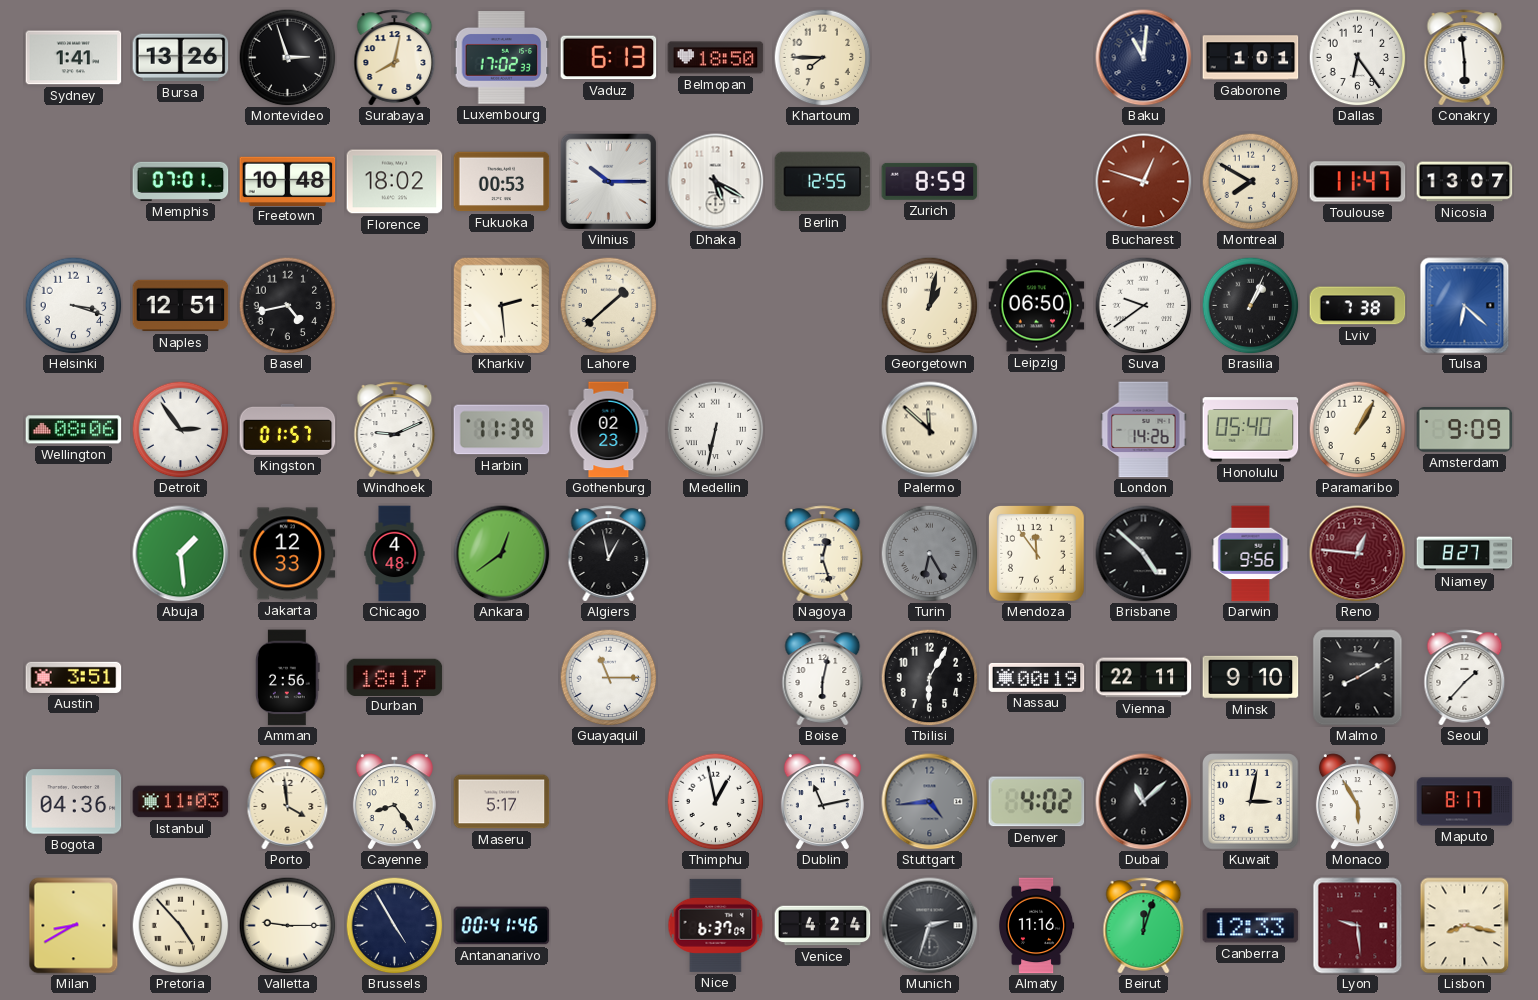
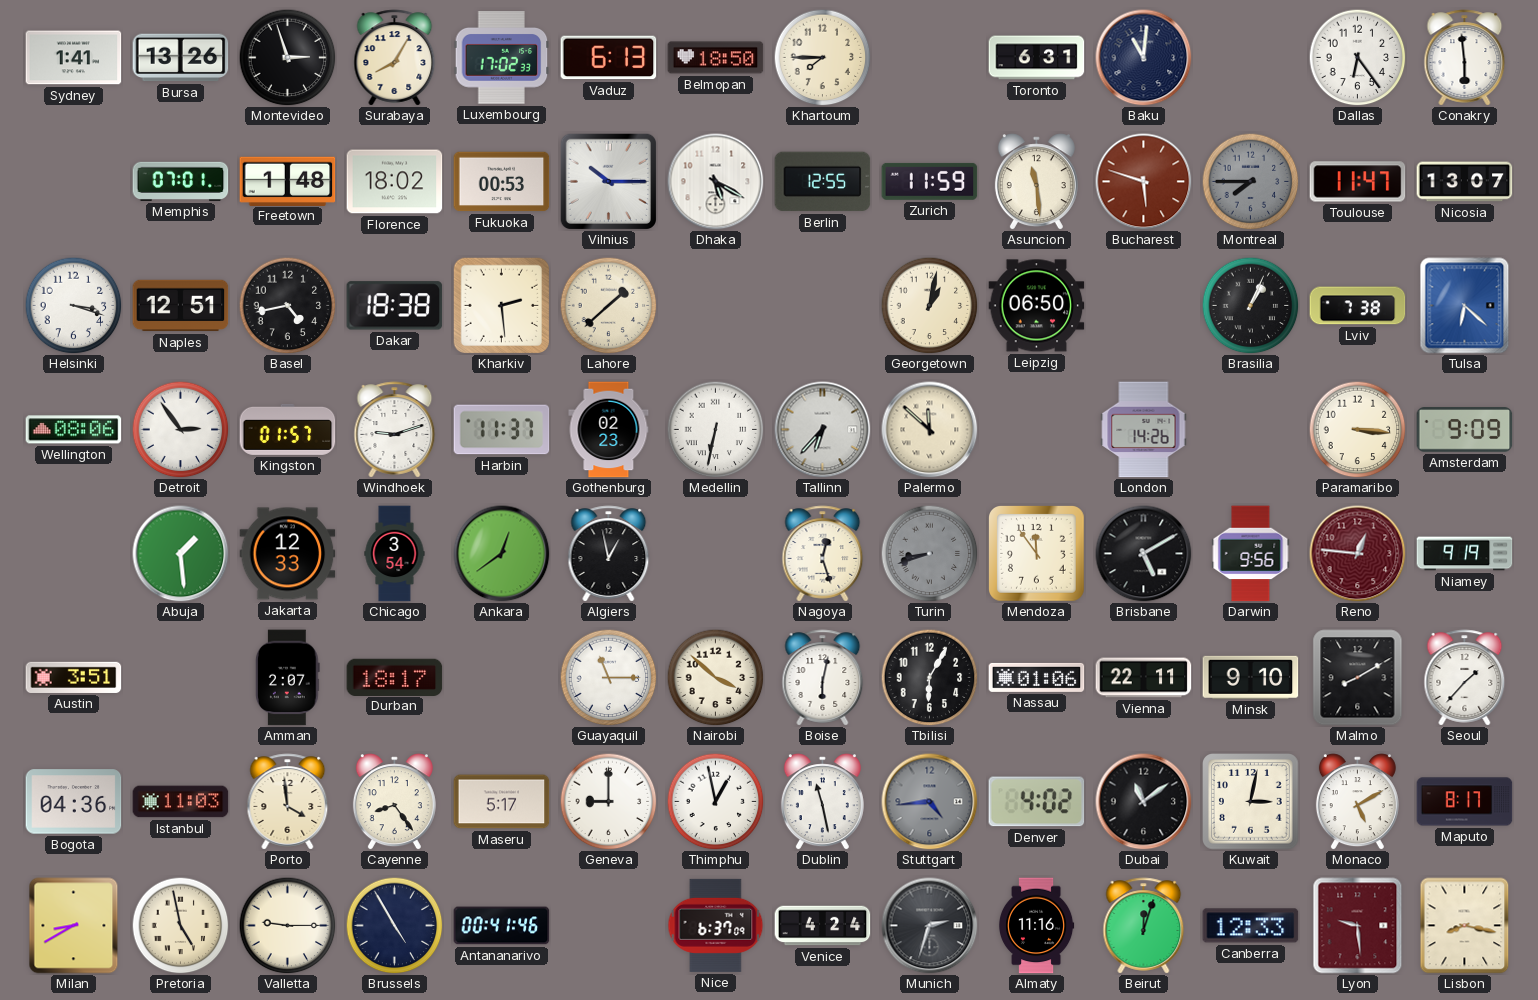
Surabaya: 8:02 -> 8:05 (395, 58)
Toronto: none -> 6:31 (1037, 58)
Gaborone: 1:01 -> none (1251, 58)
Freetown: 10:48 -> 1:48 (288, 181)
Zurich: 8:59 -> 11:59 (930, 181)
Asuncion: none -> 11:29 (1036, 182)
Bucharest: 12:48 -> 5:48 (1144, 182)
Montreal: 7:50 -> 7:45 (1250, 181)
Montreal dial: cream -> grey (1250, 181)
Dakar: none -> 18:38 (395, 306)
Suva: 9:39 -> none (1143, 305)
Windhoek: 9:11 -> 9:12 (395, 430)
Harbin: 11:39 -> 11:37 (502, 430)
Tallinn: none -> 6:37 (823, 430)
Honolulu: 05:40 -> none (1251, 430)
Paramaribo: 1:05 -> 3:16 (1357, 429)
Chicago: 4:48 -> 3:54 (395, 554)
Turin: 6:25 -> 8:42 (929, 553)
Brisbane: 4:52 -> 5:10 (1144, 554)
Niamey: 8:27 -> 9:19 (1465, 554)
Amman: 2:56 -> 2:07 (287, 678)
Nairobi: none -> 3:52 (715, 677)
Nassau: 00:19 -> 01:06 (1037, 677)
Geneva: none -> 9:00 (608, 801)
Dublin: 11:13 -> 11:28 (822, 802)
Dubai: 11:08 -> 11:09 (1144, 802)
Monaco: 5:55 -> 5:10 (1357, 802)
Pretoria: 4:53 -> 4:58 (180, 925)
